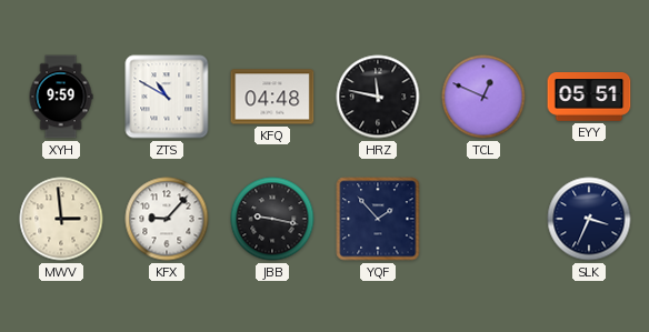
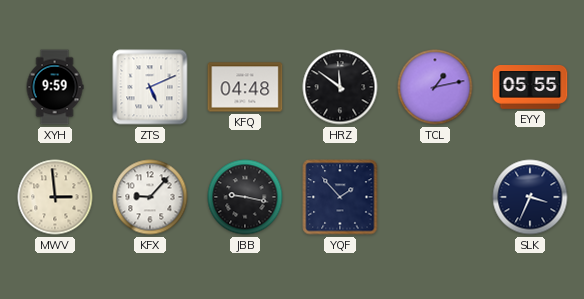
ZTS: 10:50 -> 5:11 (150, 87)
HRZ: 11:47 -> 11:51 (340, 87)
TCL: 12:49 -> 1:13 (435, 87)
EYY: 05:51 -> 05:55 (530, 88)
